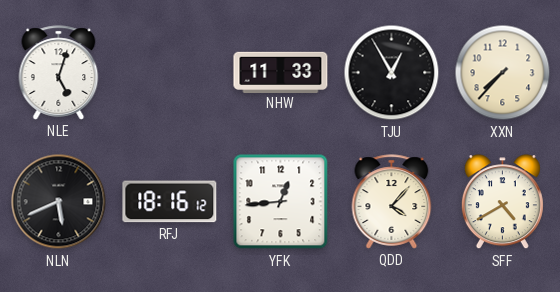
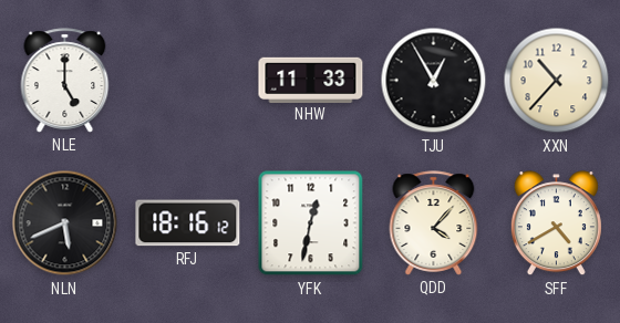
NLE: 5:03 -> 5:00 (65, 81)
XXN: 7:37 -> 10:37 (557, 81)
YFK: 12:44 -> 12:32 (311, 223)
